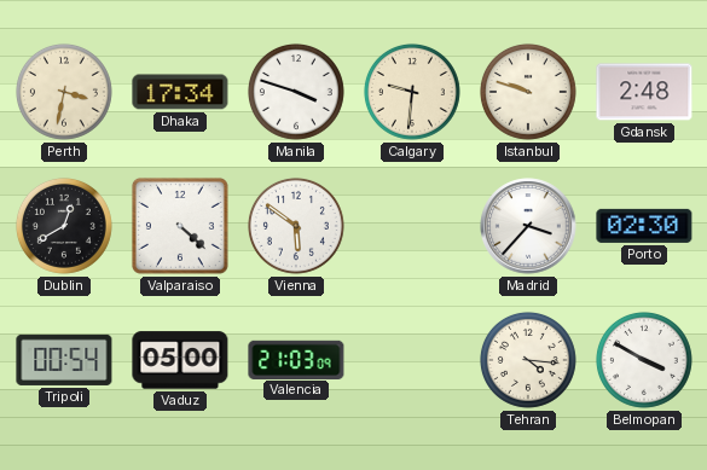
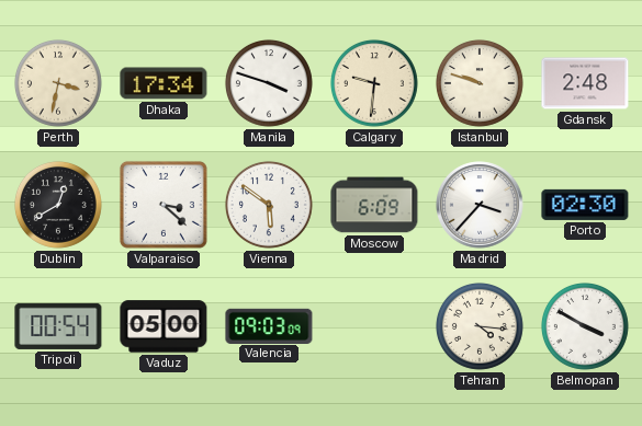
Valparaiso: 4:22 -> 3:22 (164, 205)
Moscow: none -> 6:09 (374, 205)
Valencia: 21:03 -> 09:03 (269, 325)
